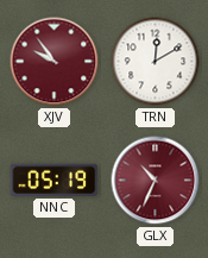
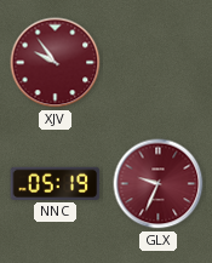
TRN: 12:10 -> none (156, 62)
GLX: 10:34 -> 9:34 (159, 184)
